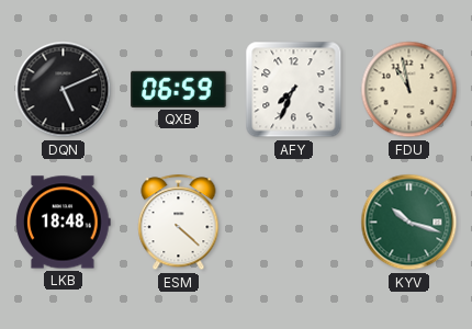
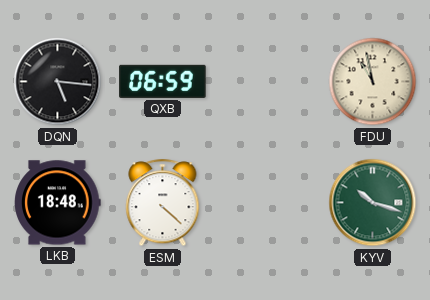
DQN: 5:11 -> 5:16 (58, 82)
AFY: 7:34 -> none (294, 90)
